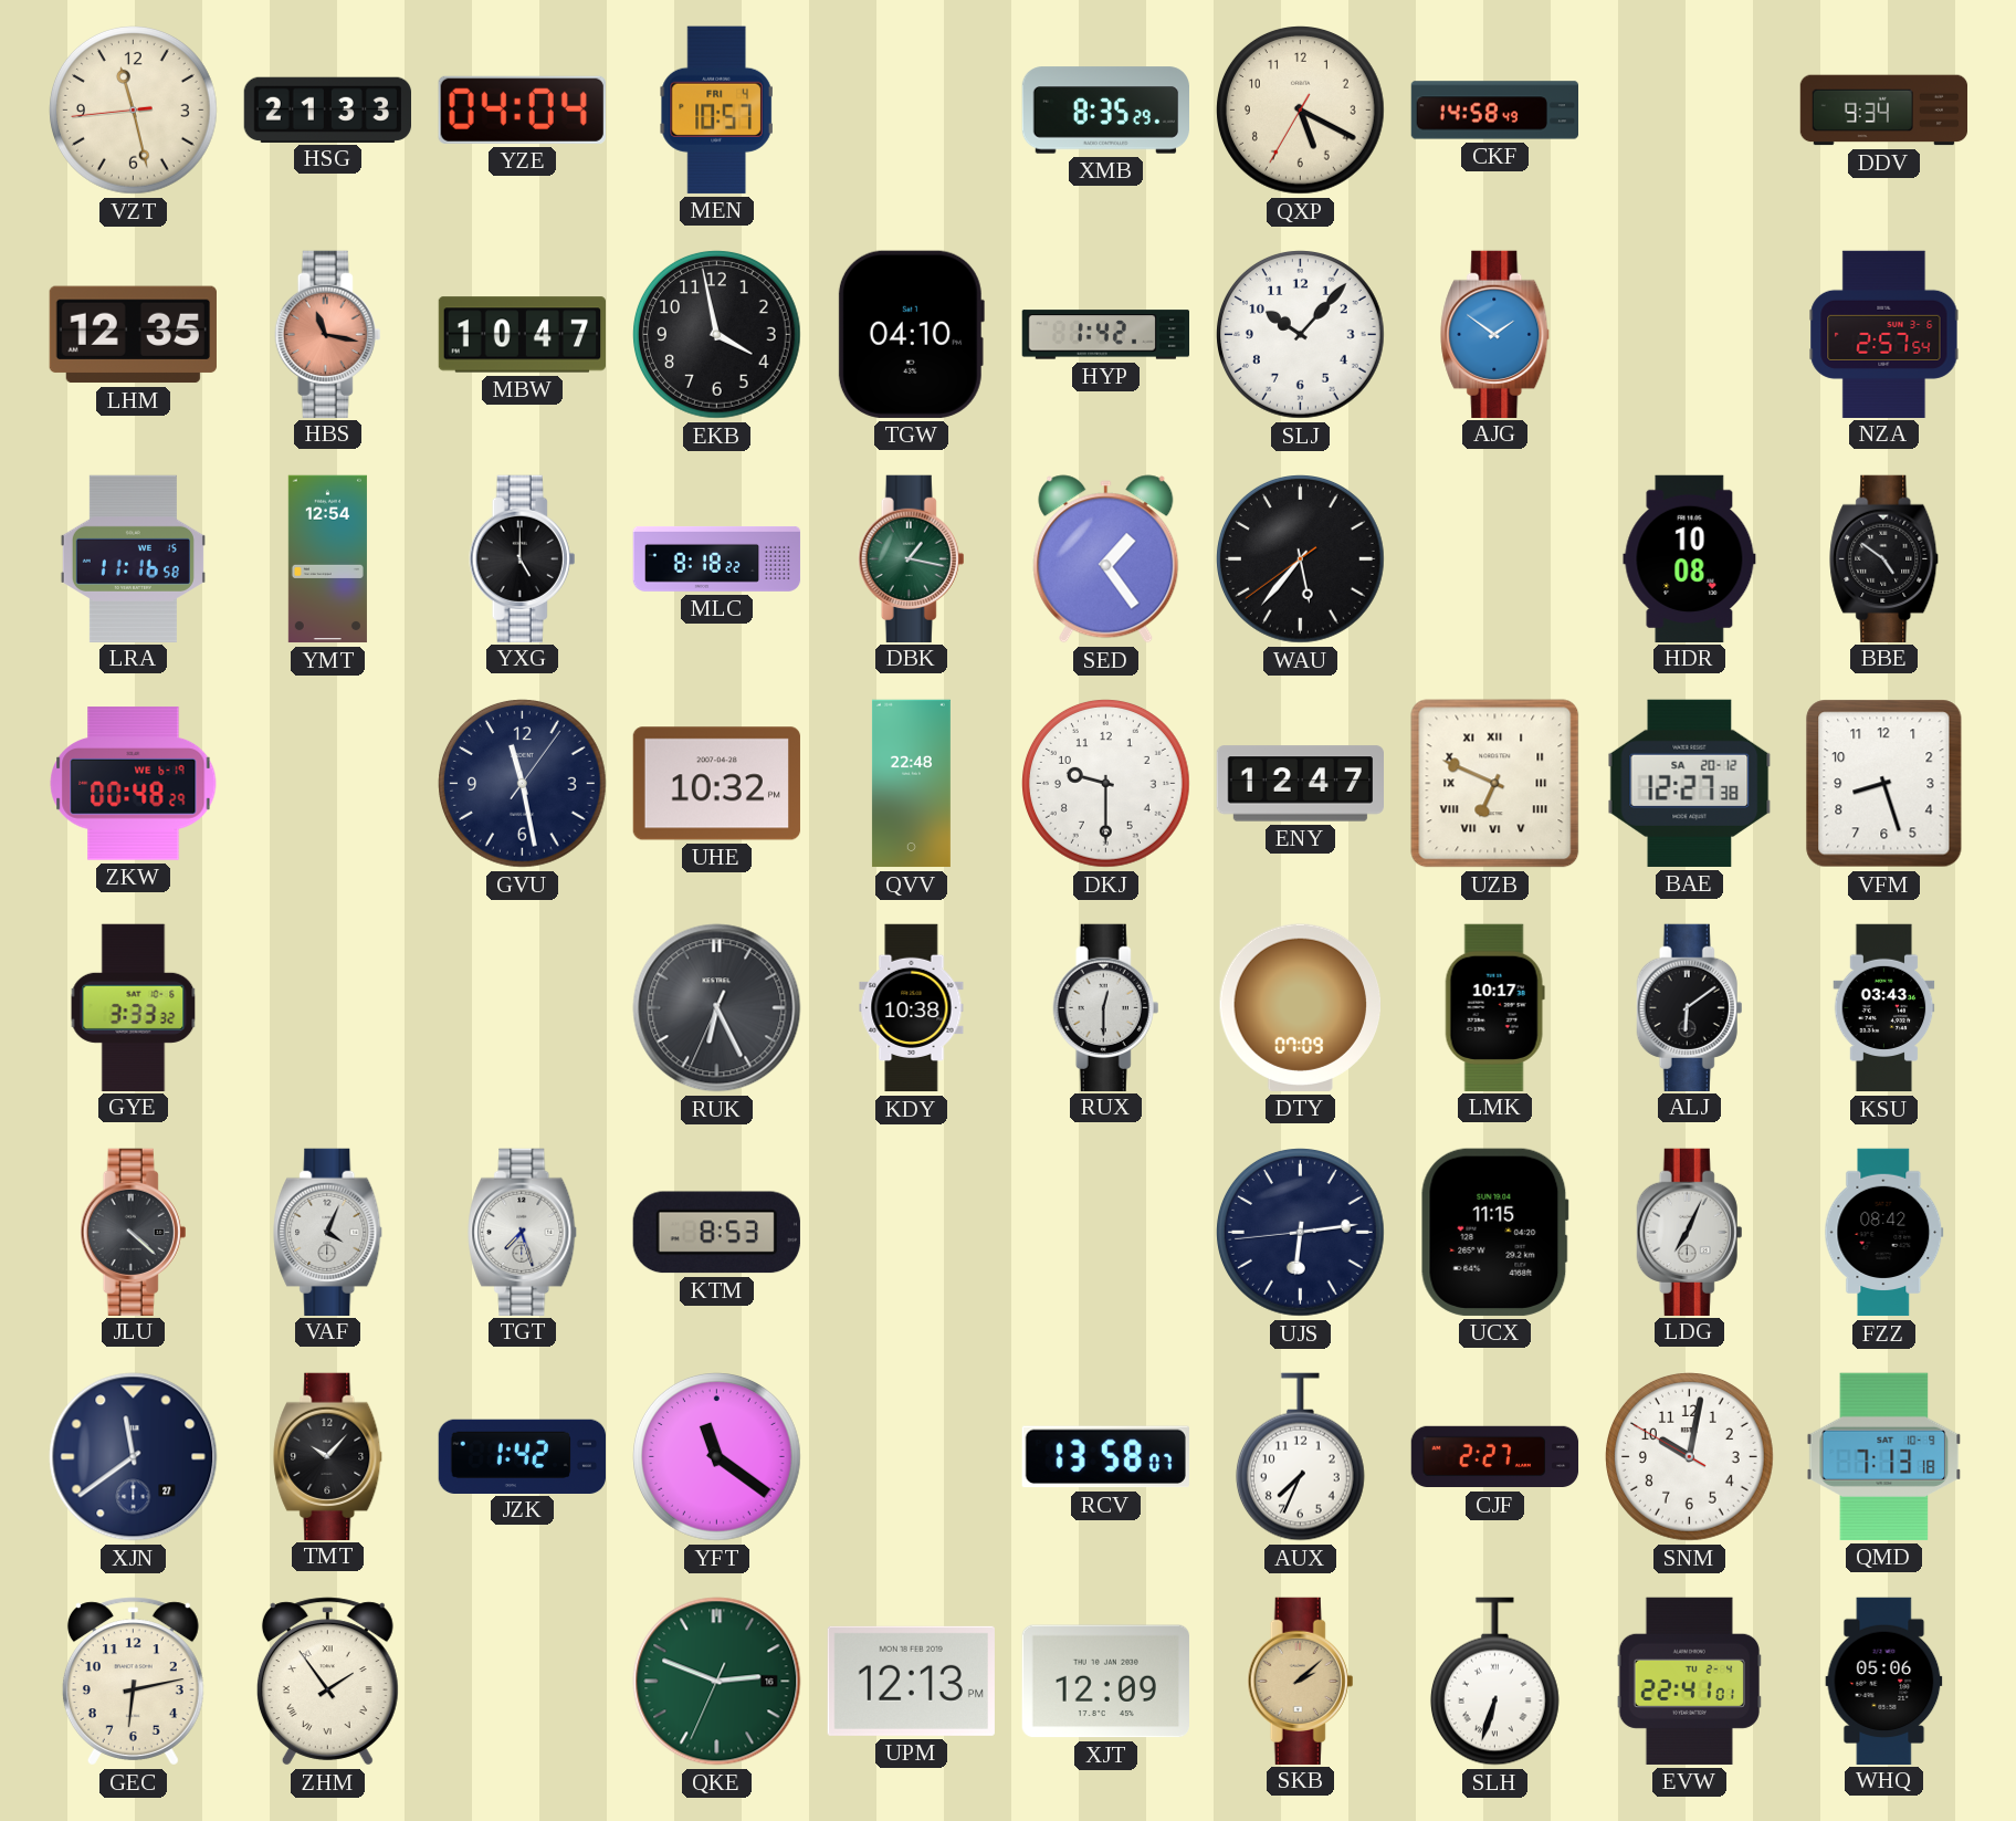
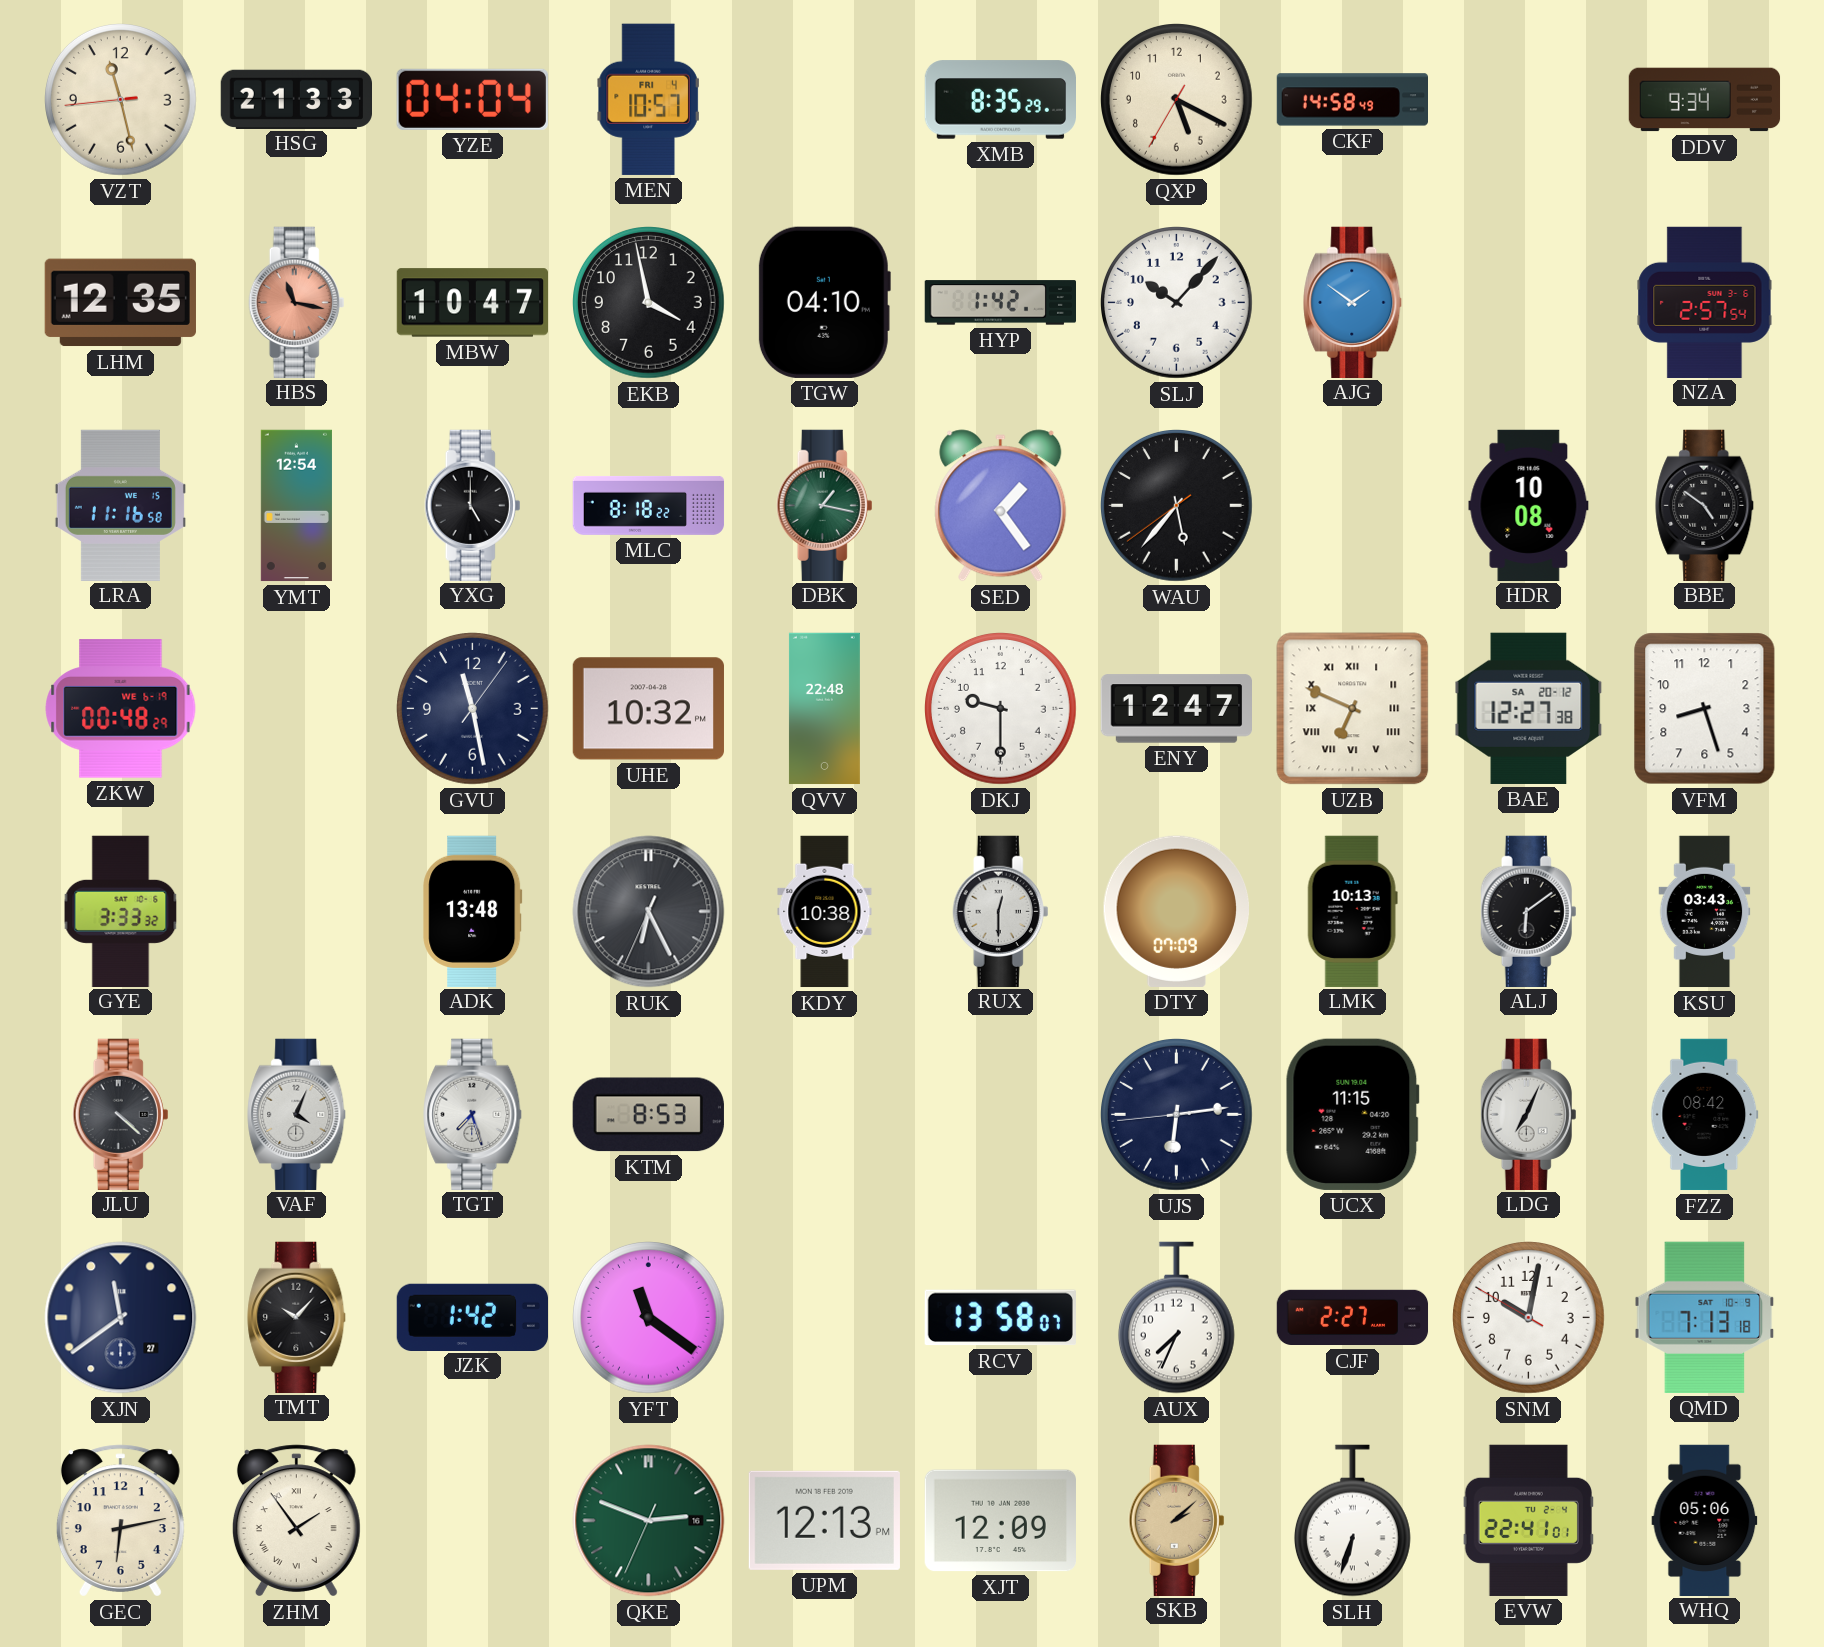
ADK: none -> 13:48 (473, 911)
LMK: 10:17 -> 10:13 (1352, 911)
